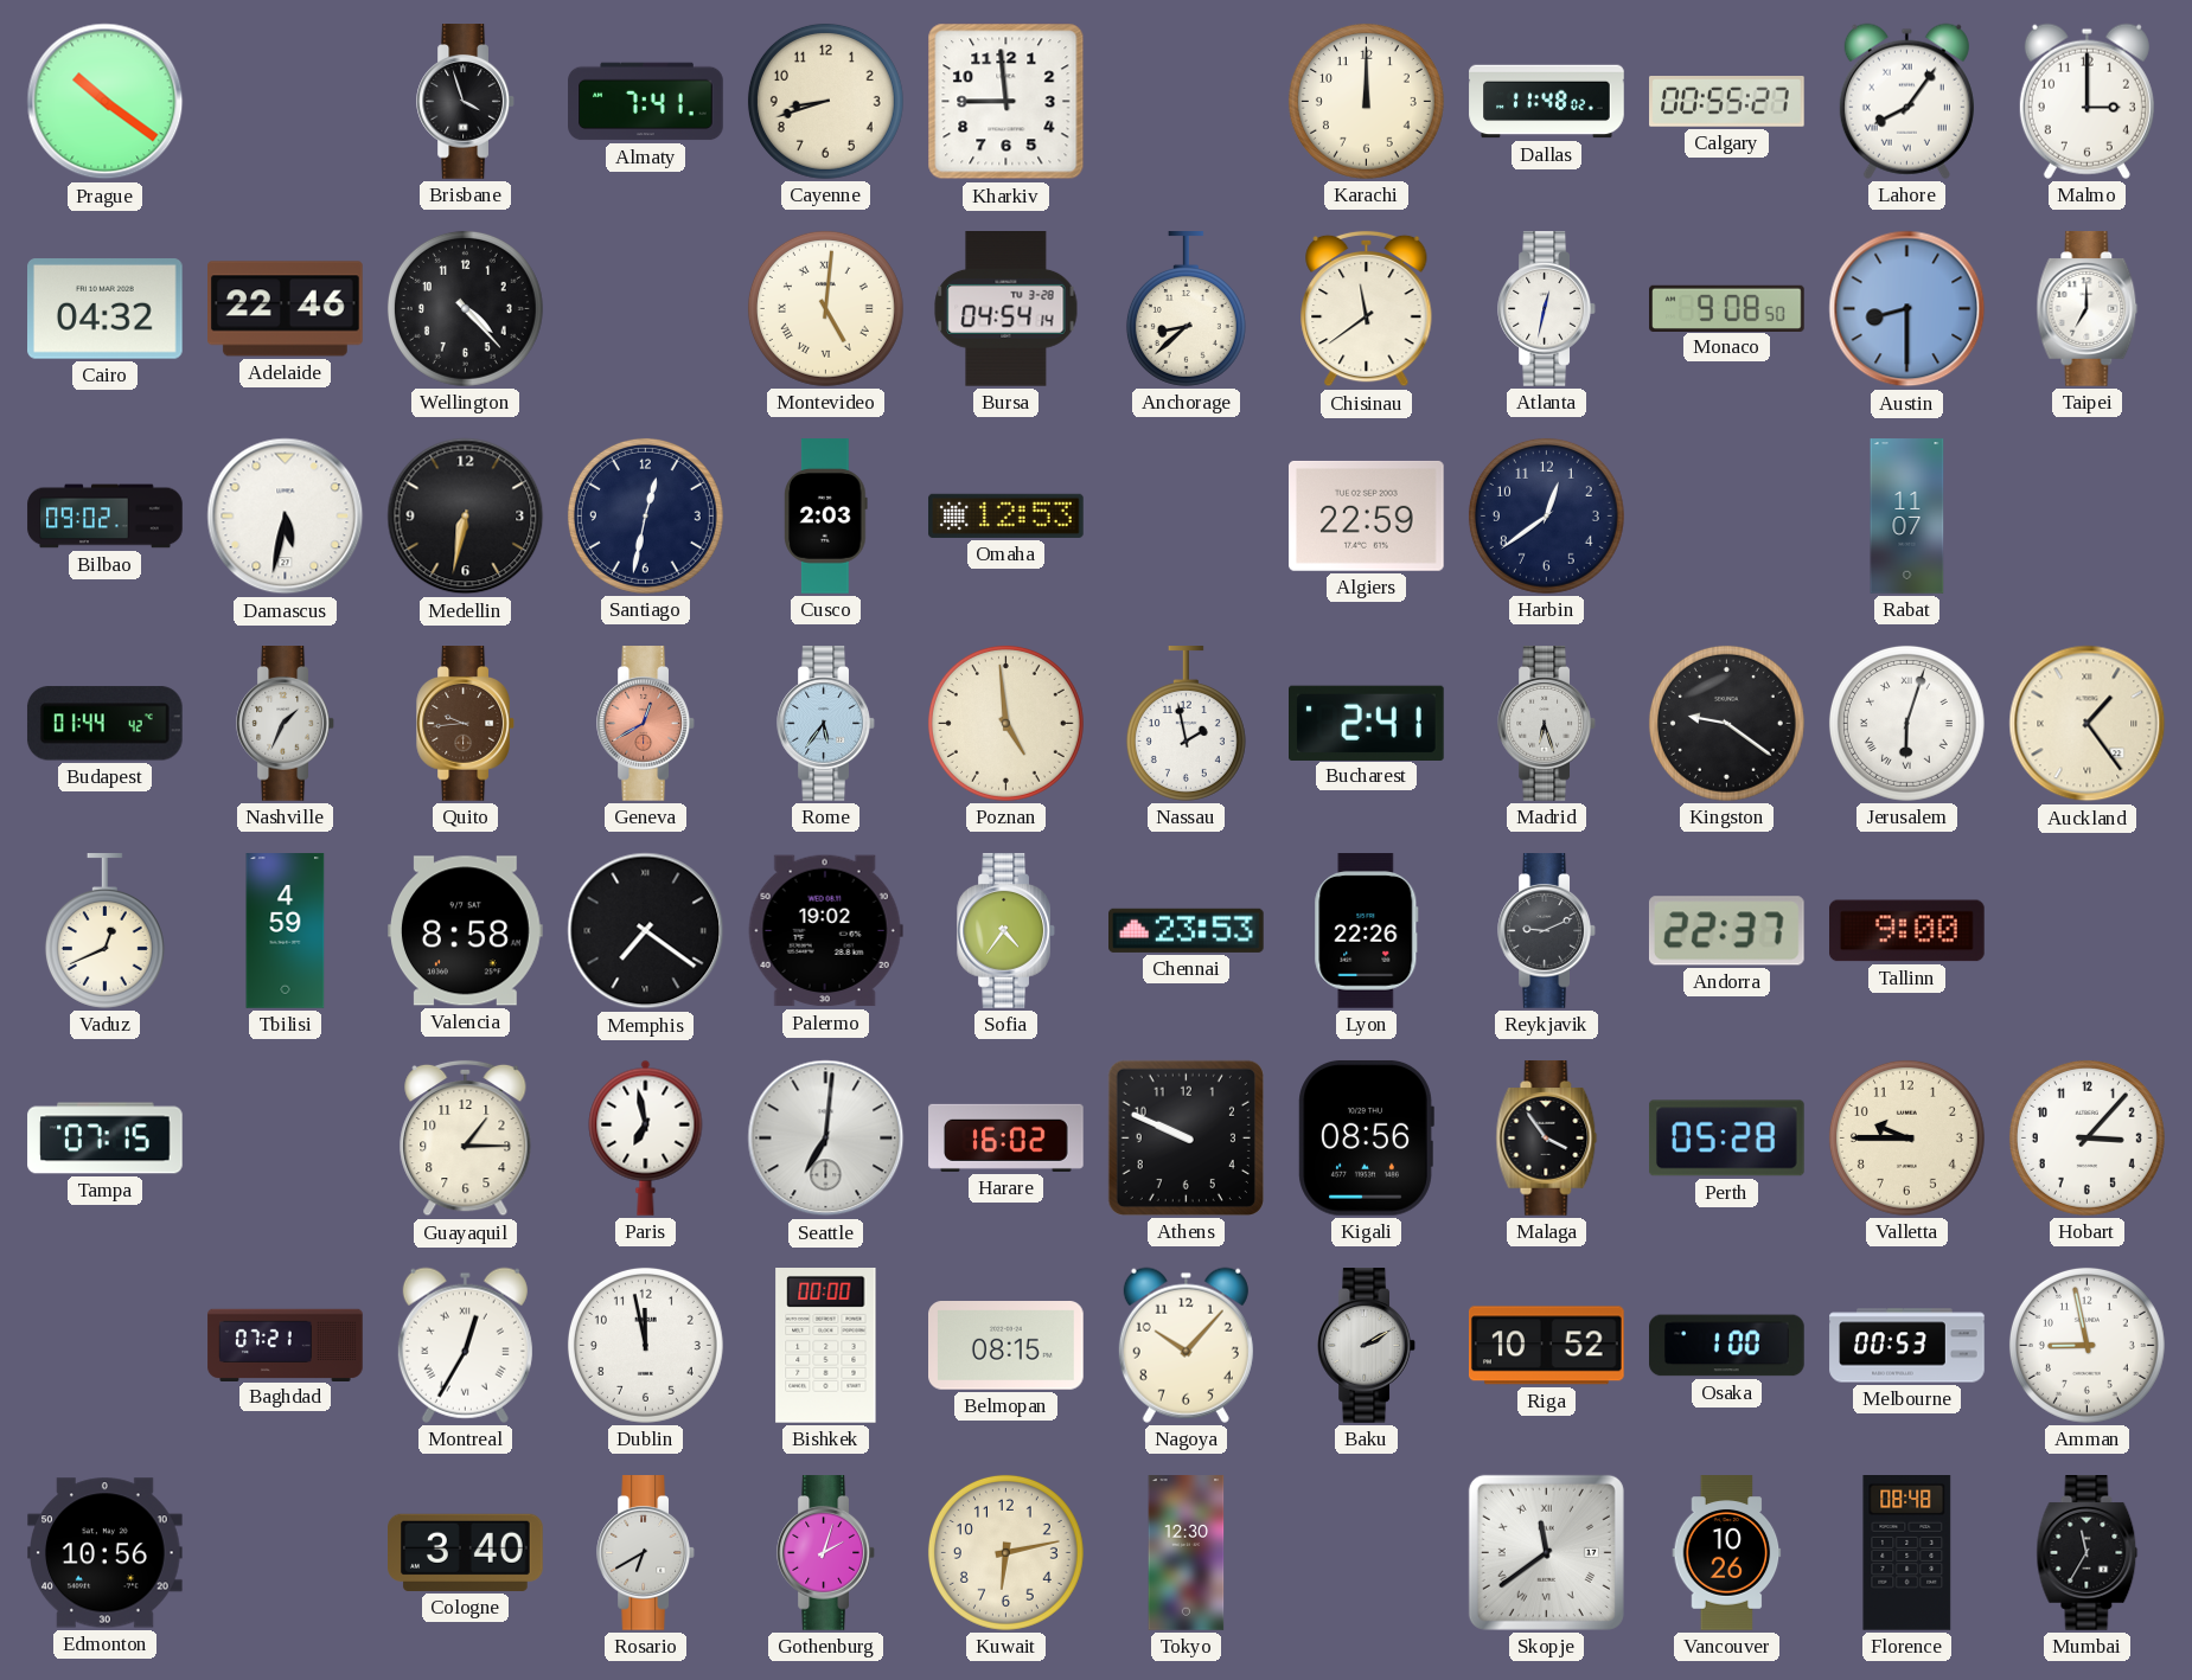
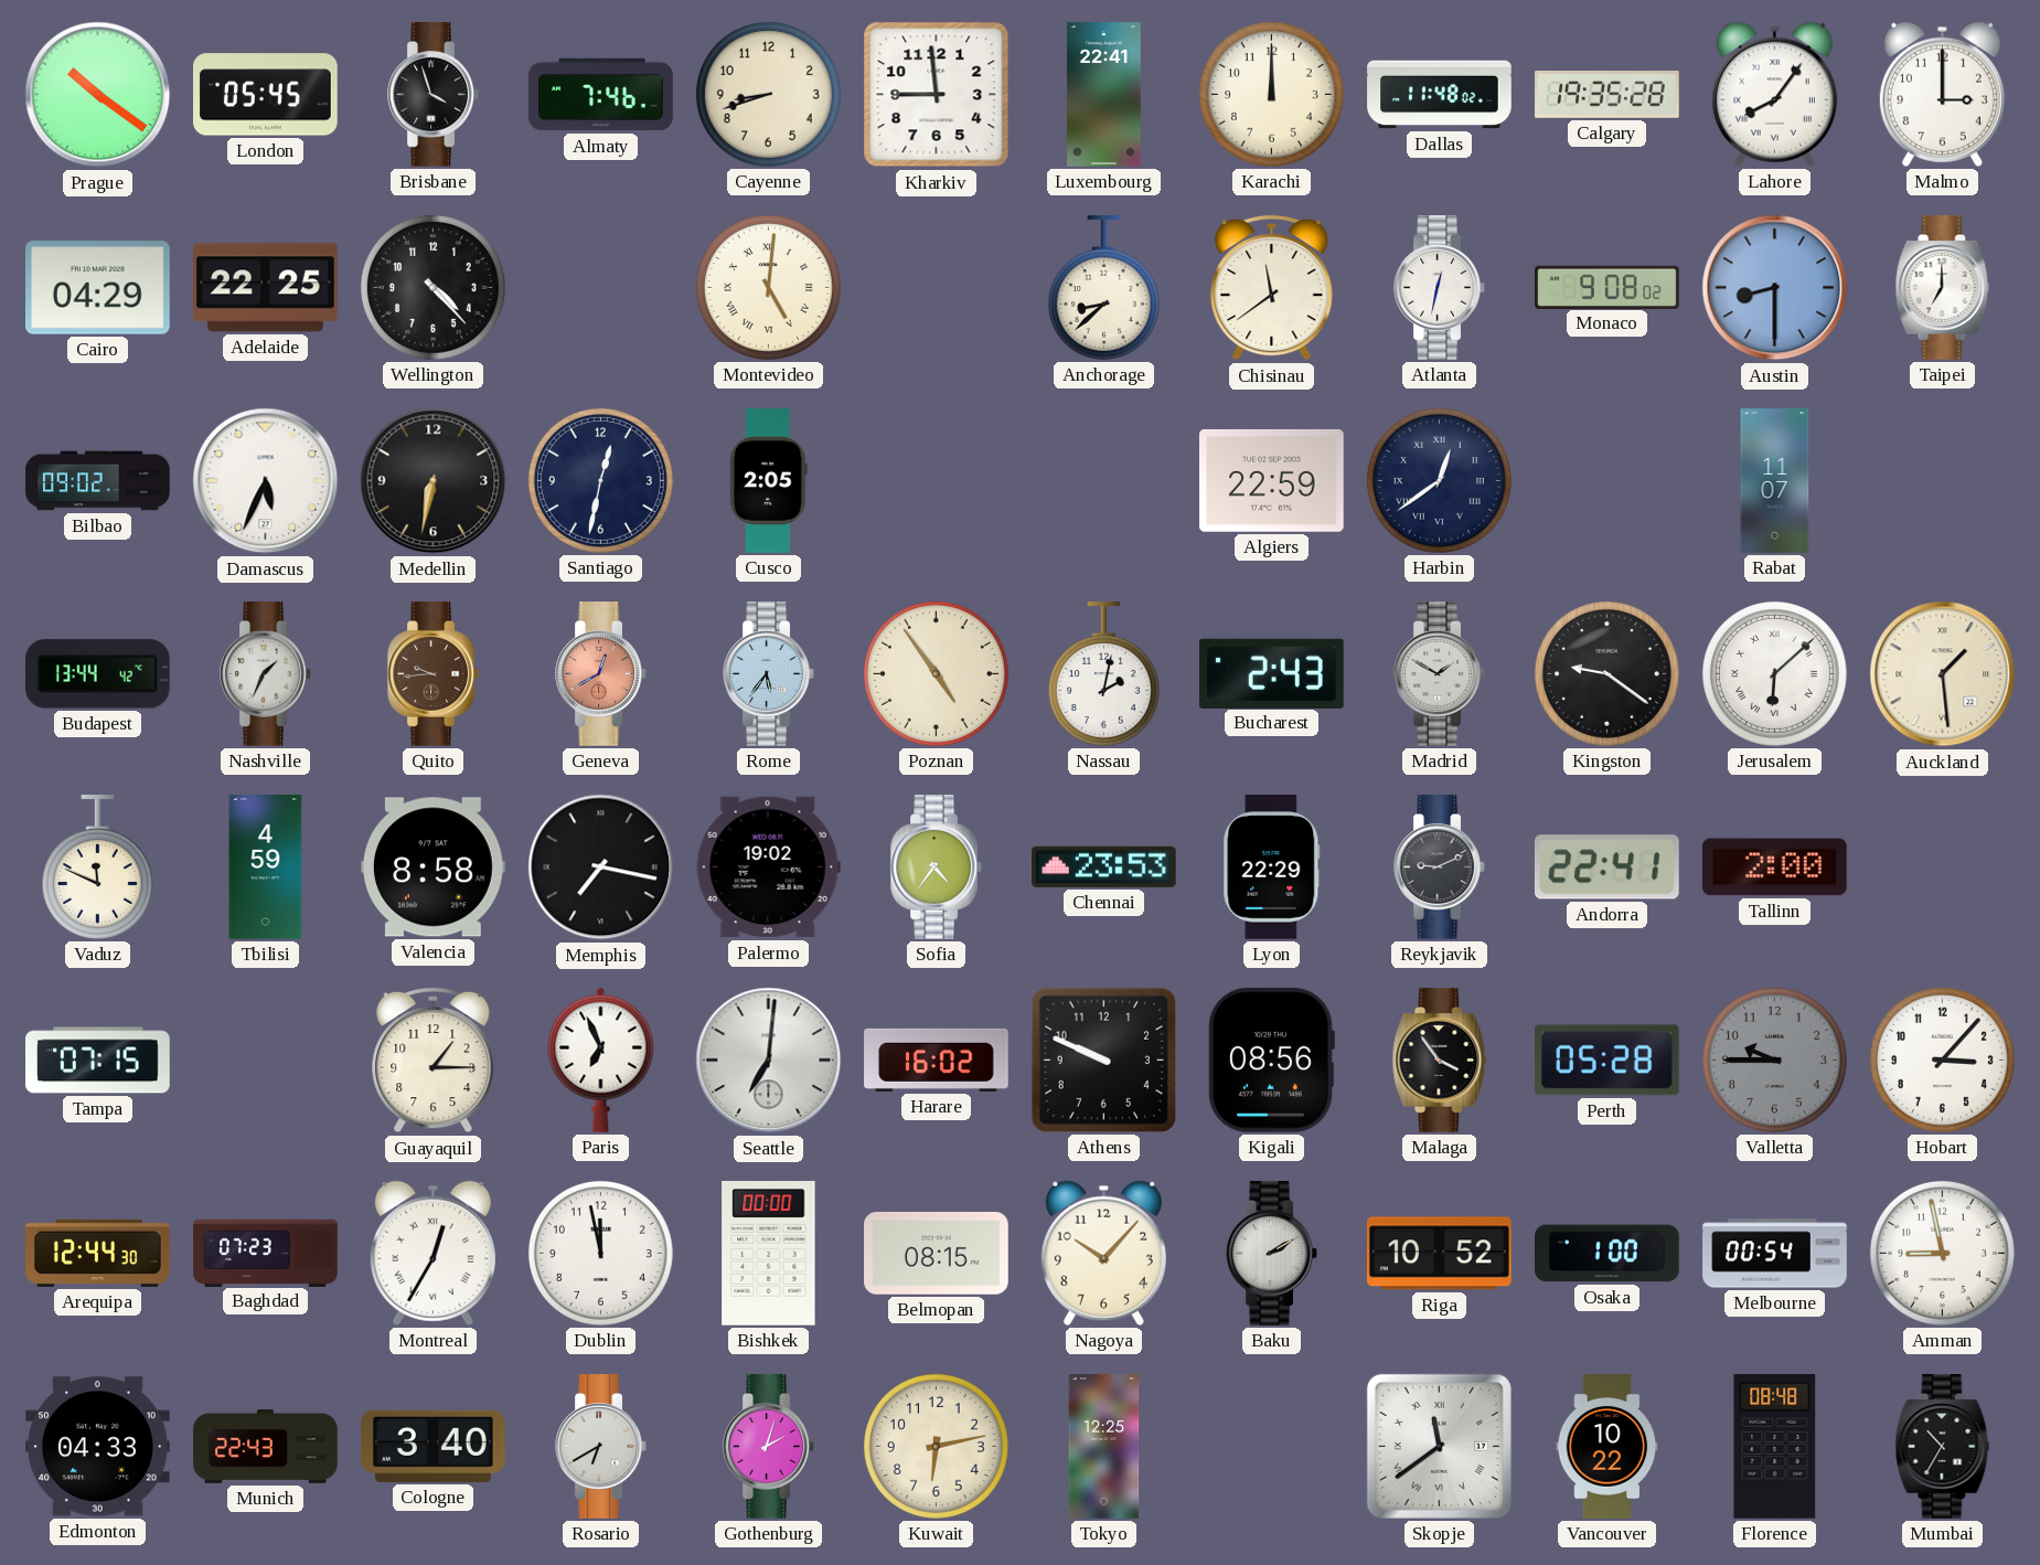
London: none -> 05:45 (266, 95)
Almaty: 7:41 -> 7:46 (601, 95)
Luxembourg: none -> 22:41 (1104, 95)
Calgary: 00:55 -> 19:35 (1608, 95)
Cairo: 04:32 -> 04:29 (98, 288)
Adelaide: 22:46 -> 22:25 (266, 288)
Bursa: 04:54 -> none (1006, 309)
Monaco: 9:08:50 -> 9:08:02 (1608, 287)
Damascus: 5:32 -> 5:34 (266, 481)
Cusco: 2:03 -> 2:05 (769, 481)
Omaha: 12:53 -> none (1006, 515)
Harbin numerals: Arabic -> Roman (1439, 480)
Budapest: 01:44 -> 13:44 (97, 674)
Poznan: 4:59 -> 4:54 (936, 673)
Nassau: 1:58 -> 2:02 (1103, 674)
Bucharest: 2:41 -> 2:43 (1272, 673)
Madrid: 6:27 -> 1:50 (1440, 674)
Jerusalem: 6:03 -> 6:08 (1774, 673)
Auckland: 1:24 -> 1:29 (1943, 674)
Vaduz: 12:41 -> 11:49 (97, 867)
Memphis: 7:21 -> 7:17 (601, 867)
Lyon: 22:26 -> 22:29 (1272, 867)
Andorra: 22:37 -> 22:41 (1606, 867)
Tallinn: 9:00 -> 2:00 (1775, 867)
Paris: 6:58 -> 6:56 (601, 1060)
Valletta dial: cream -> grey (1774, 1060)
Arequipa: none -> 12:44 (98, 1253)
Baghdad: 07:21 -> 07:23 (266, 1253)
Melbourne: 00:53 -> 00:54 (1775, 1254)
Edmonton: 10:56 -> 04:33 (98, 1447)
Munich: none -> 22:43 (266, 1447)
Tokyo: 12:30 -> 12:25 (1104, 1447)
Vancouver: 10:26 -> 10:22 (1608, 1447)
Mumbai: 11:35 -> 10:35 (1943, 1447)
